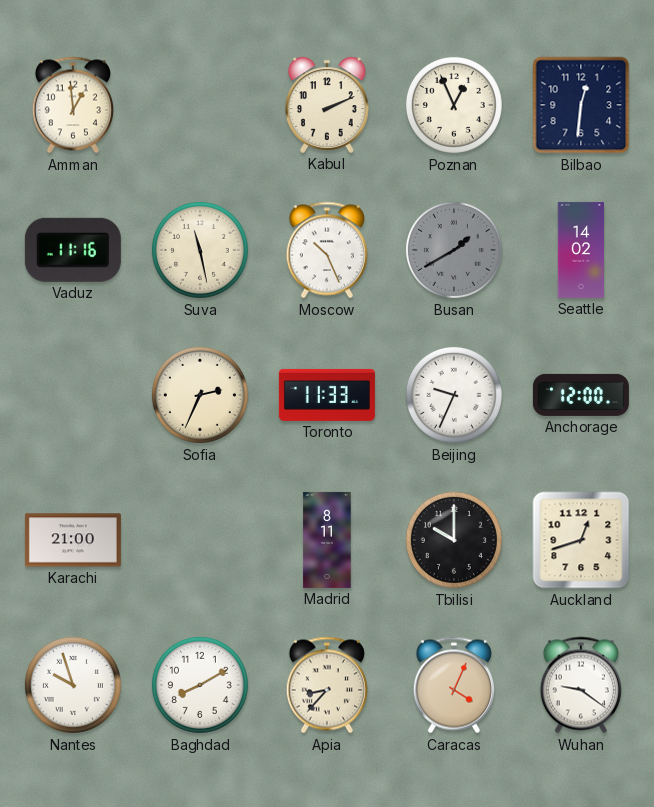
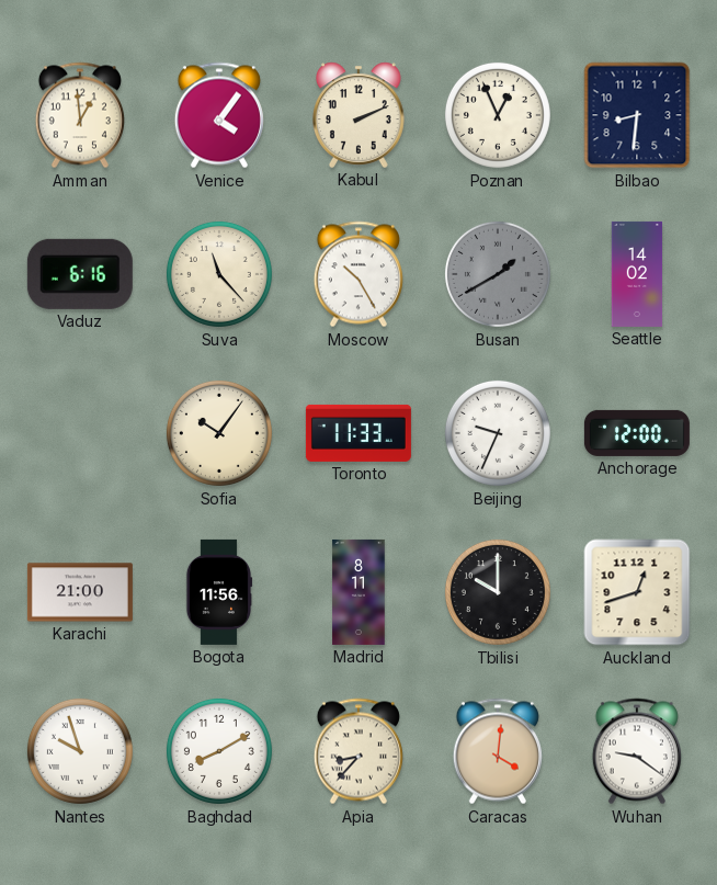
Venice: none -> 4:06 (219, 115)
Bilbao: 12:31 -> 8:31 (637, 115)
Vaduz: 11:16 -> 6:16 (80, 274)
Suva: 11:28 -> 11:23 (219, 274)
Moscow: 10:26 -> 10:25 (358, 274)
Sofia: 2:34 -> 10:06 (219, 433)
Bogota: none -> 11:56 (219, 592)
Caracas: 4:04 -> 4:01 (498, 751)
